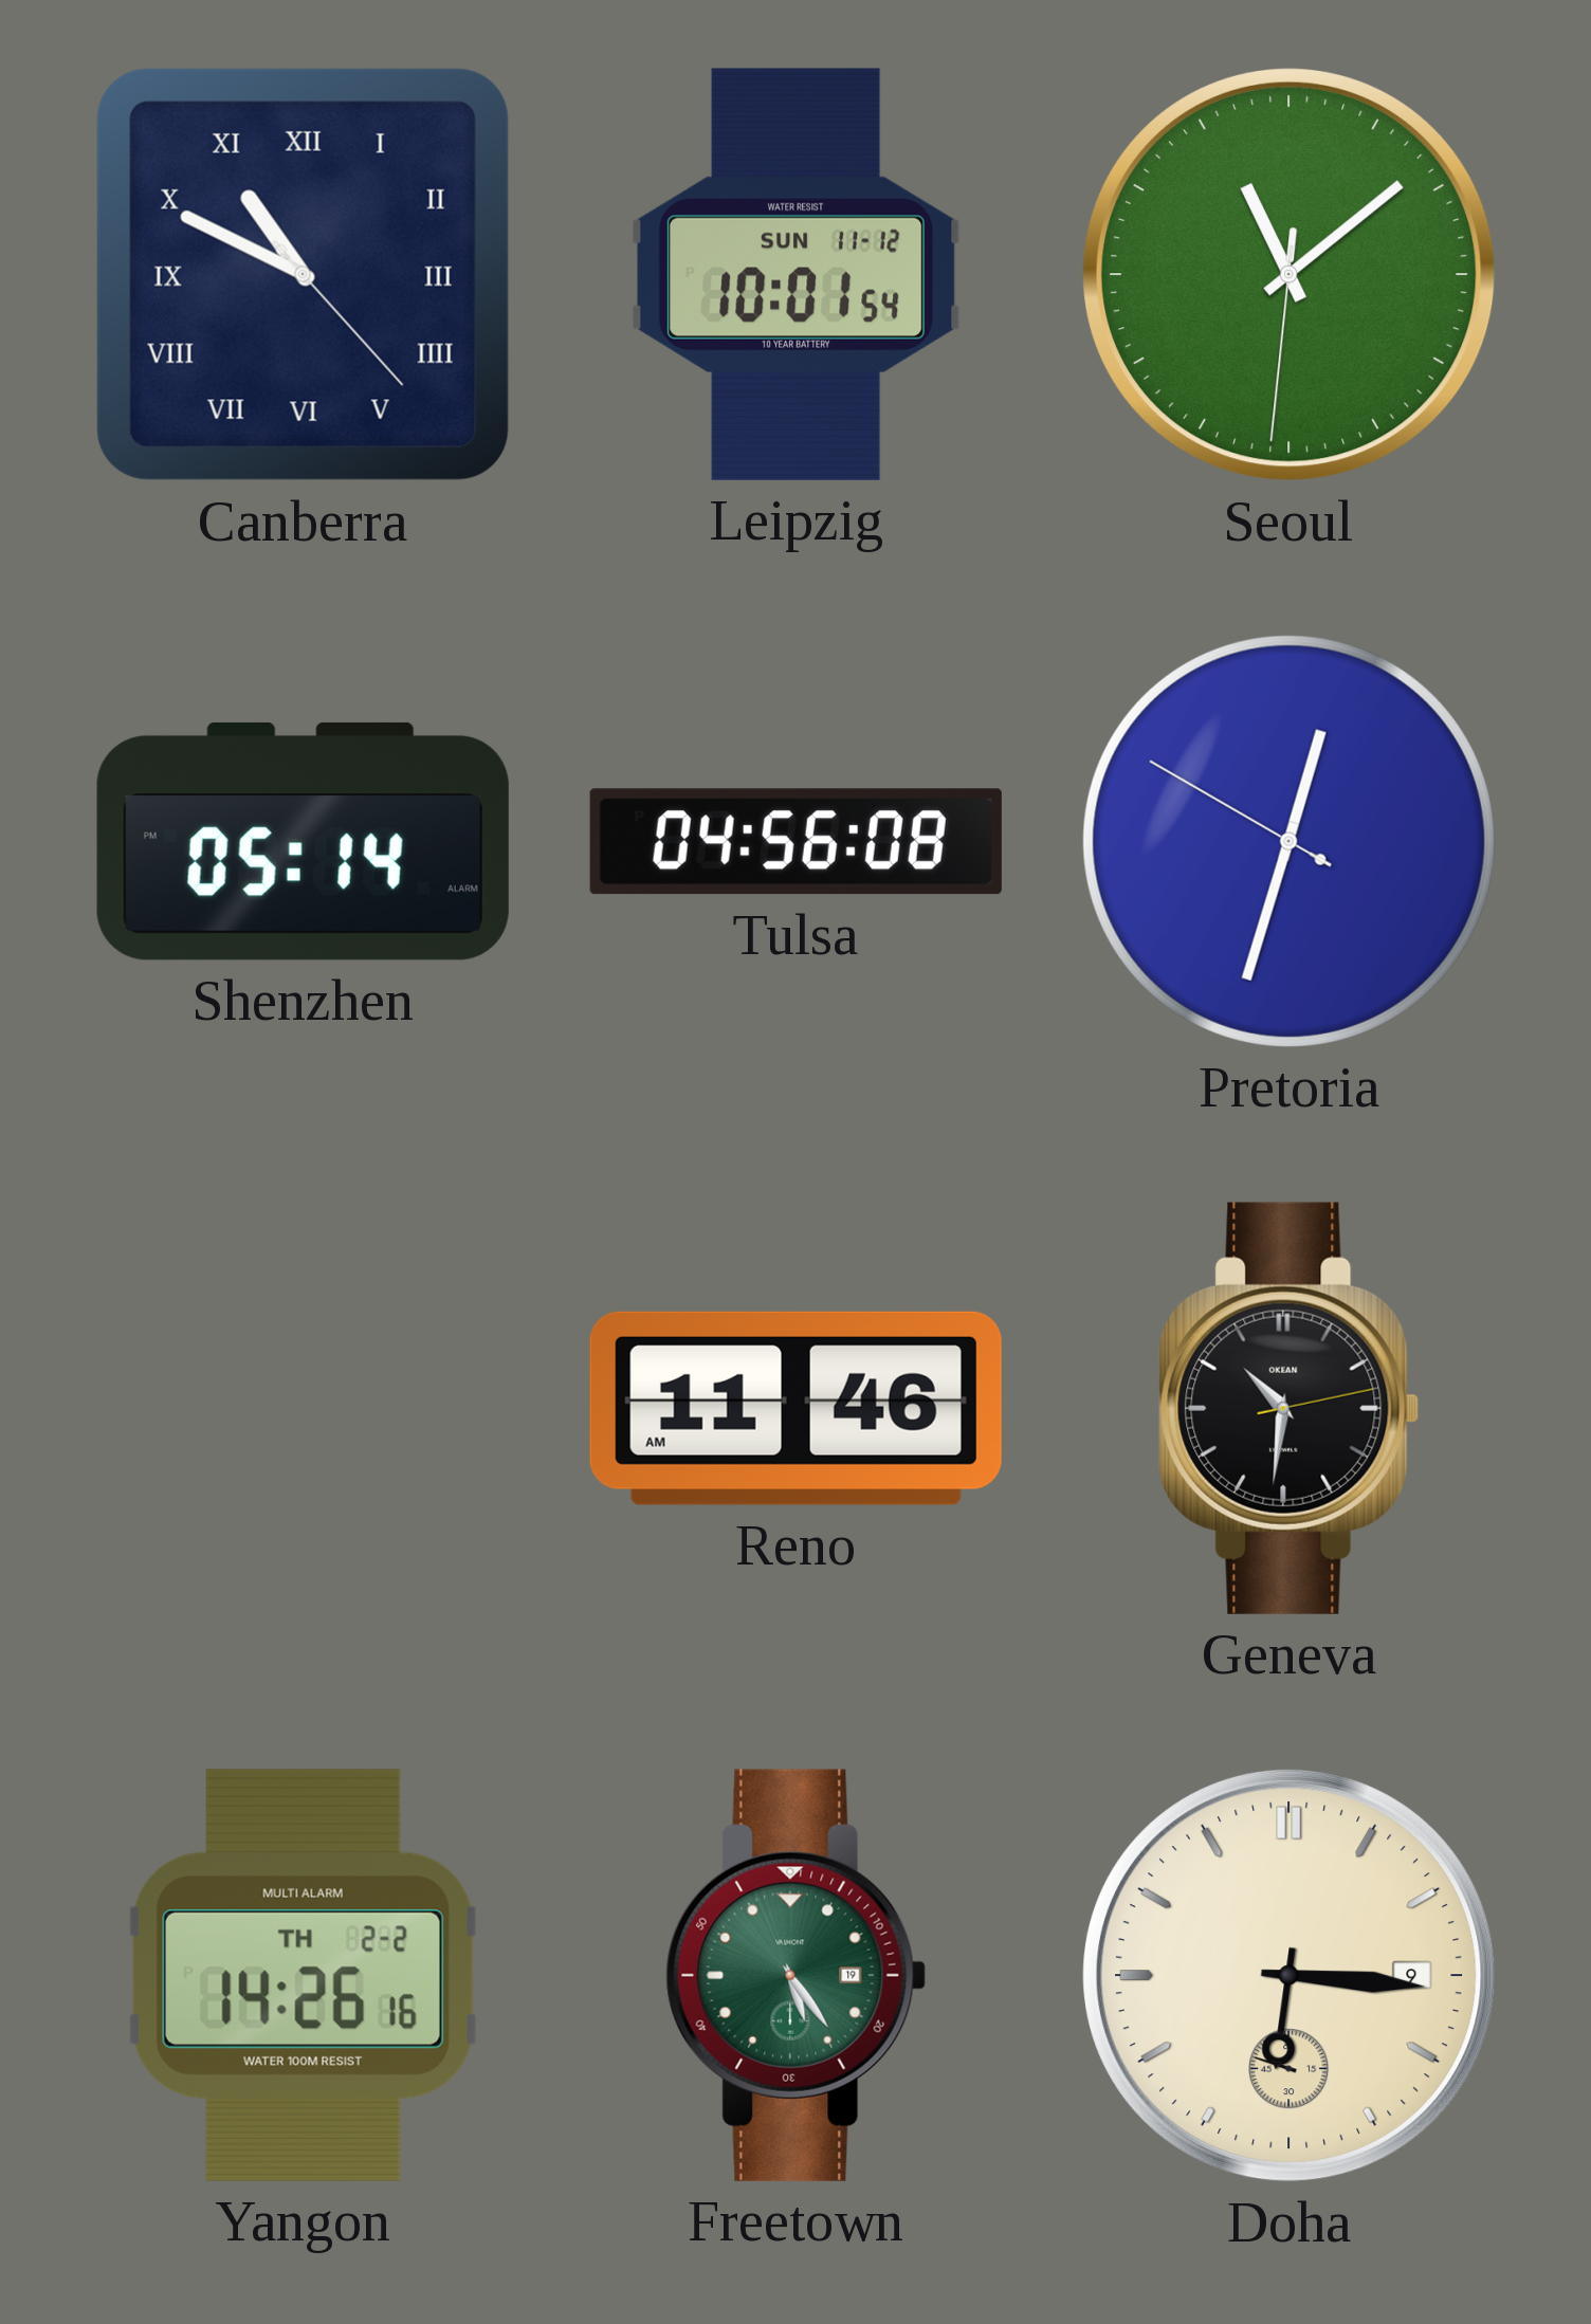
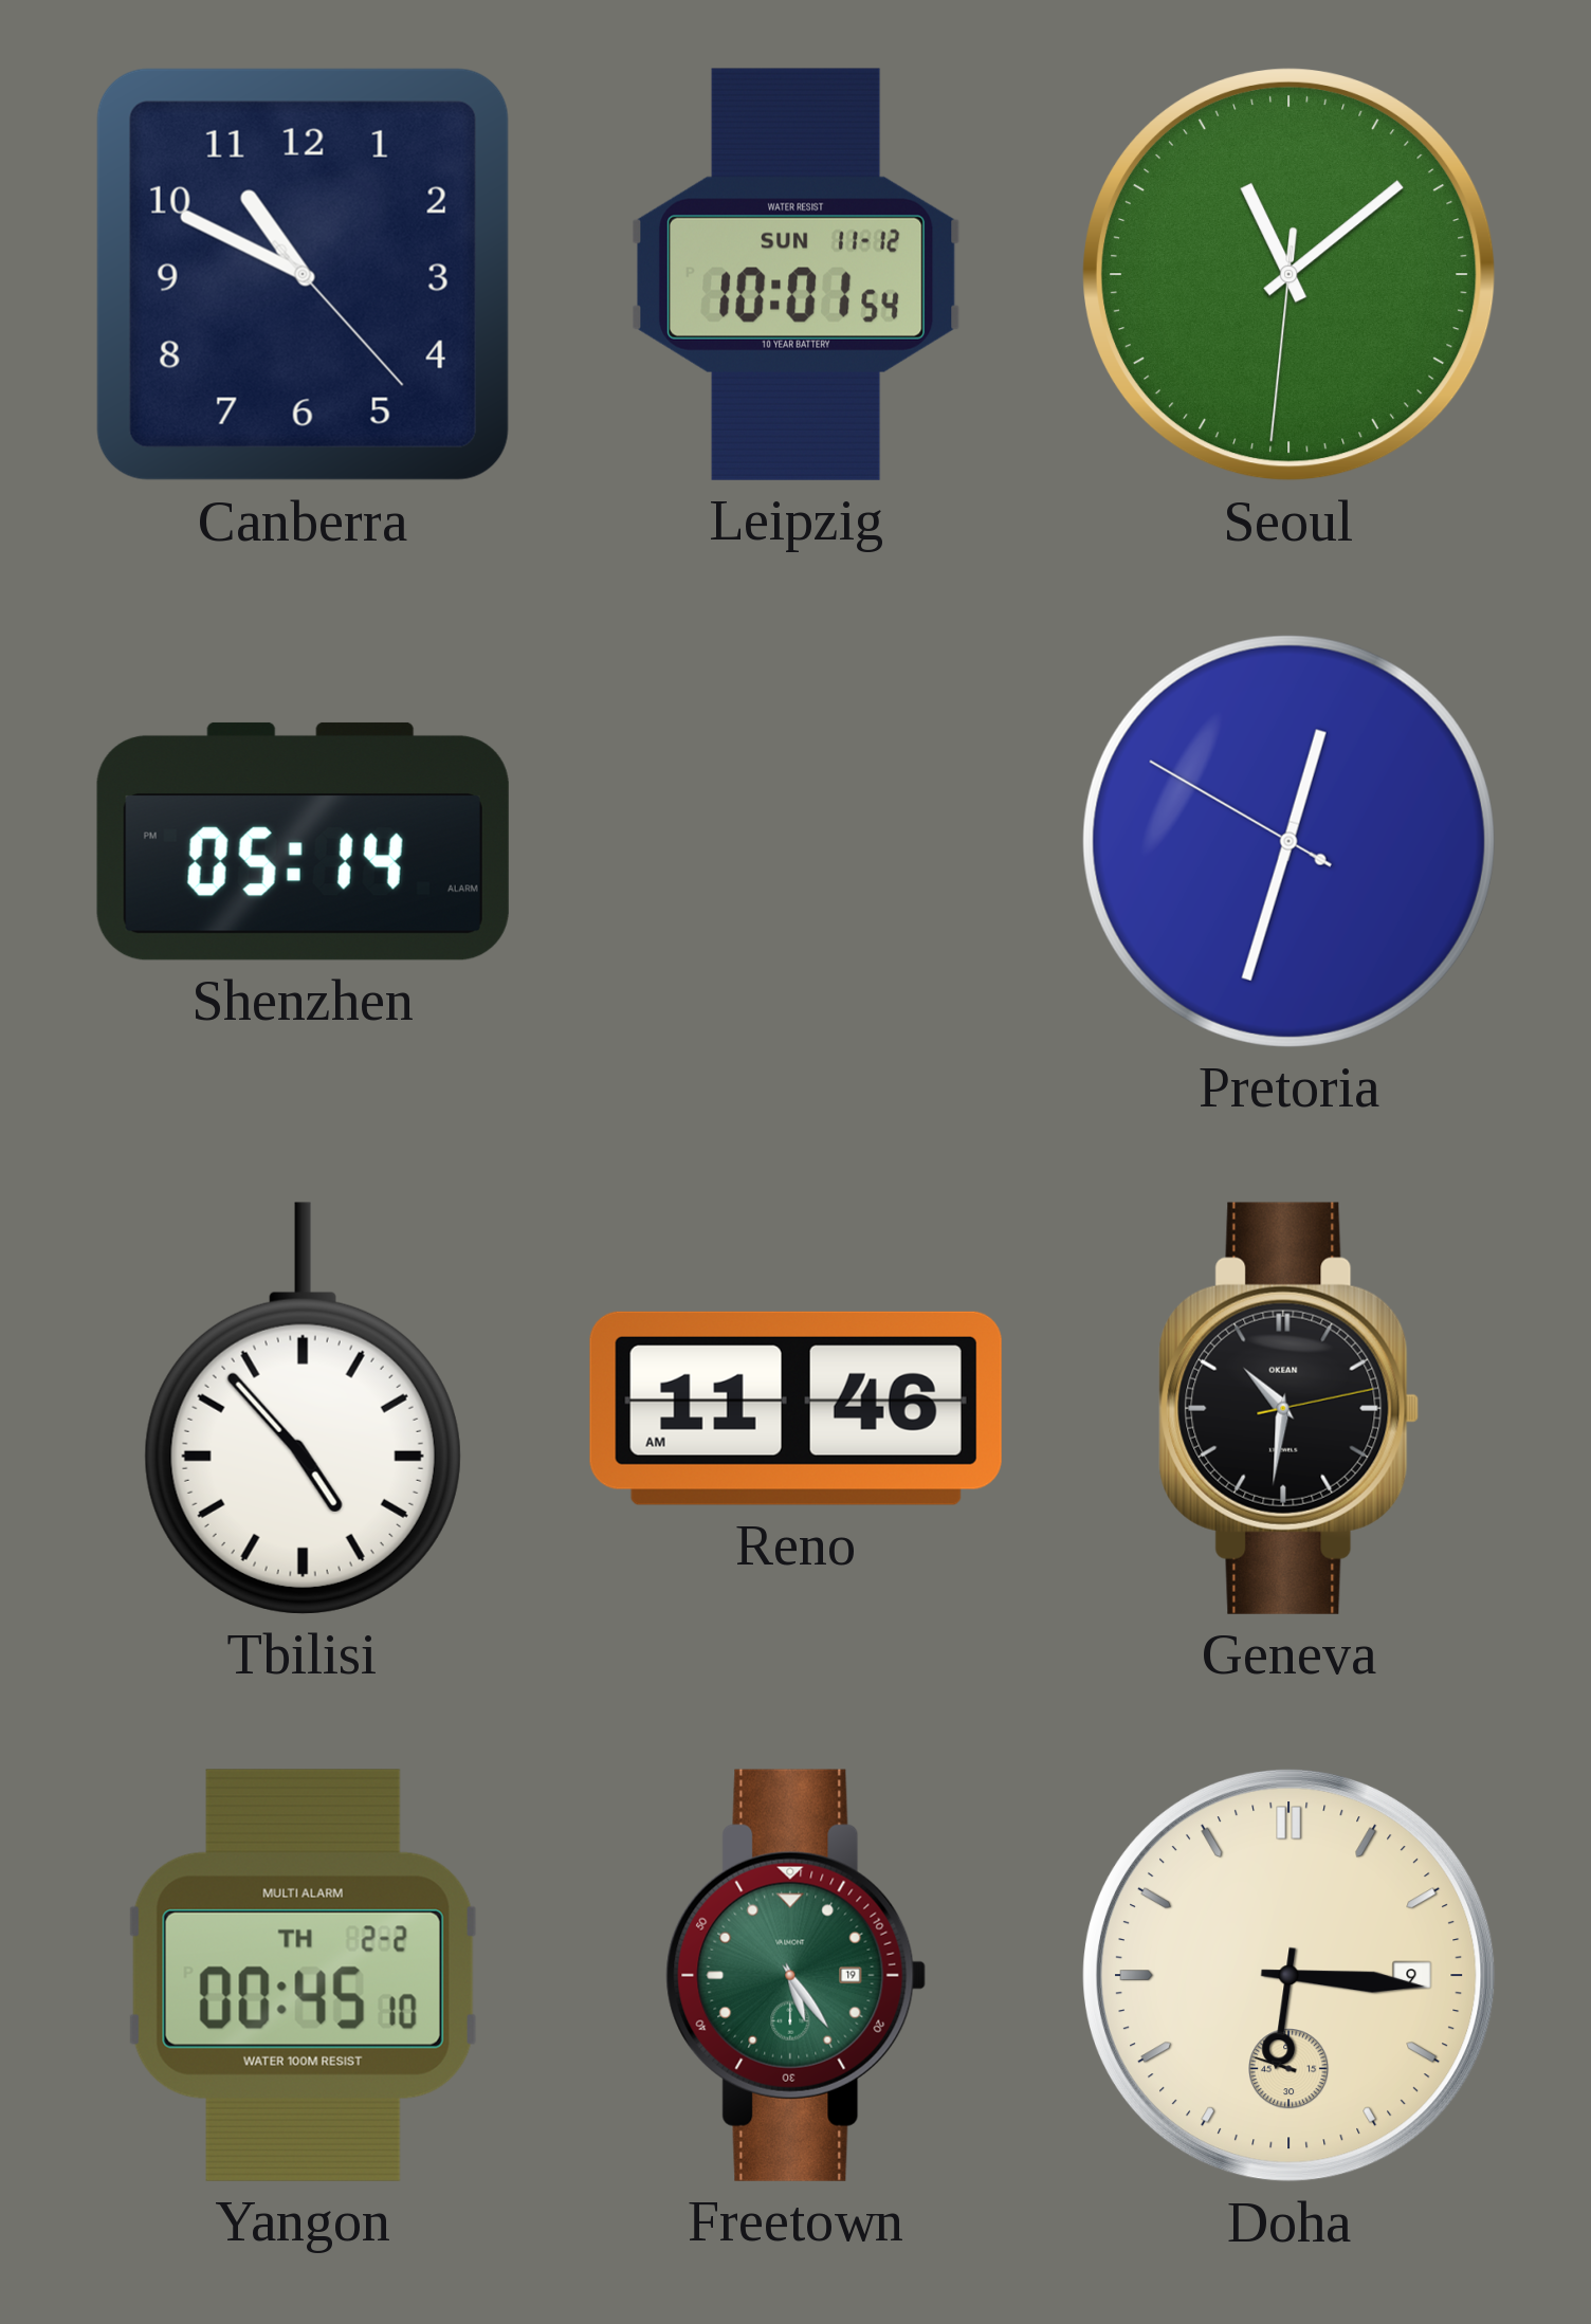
Canberra numerals: Roman -> Arabic (303, 274)
Tulsa: 04:56 -> none (795, 842)
Tbilisi: none -> 4:53 (303, 1408)
Yangon: 14:26 -> 00:45 (303, 1975)
